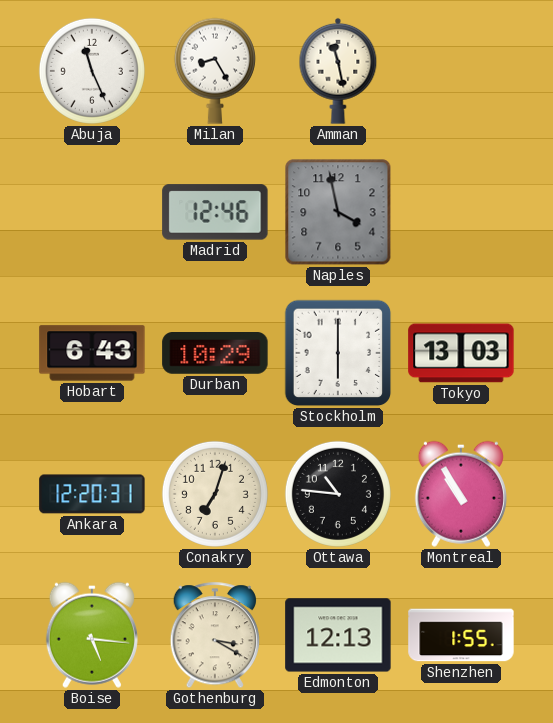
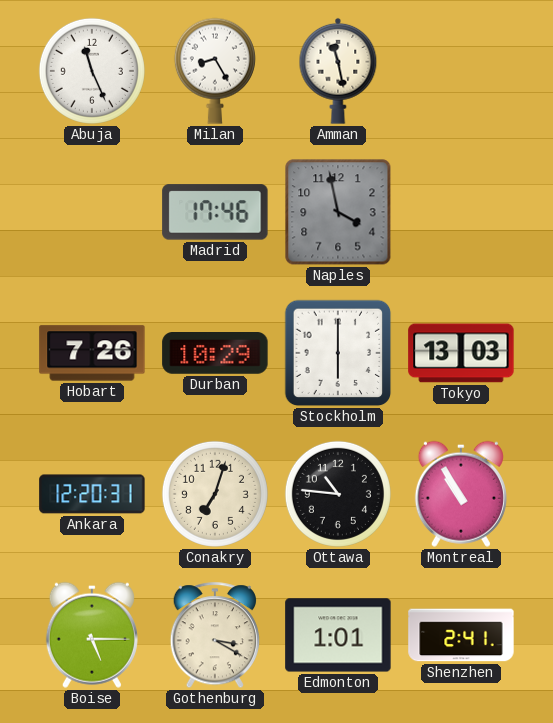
Madrid: 12:46 -> 17:46 (215, 212)
Hobart: 6:43 -> 7:26 (92, 353)
Boise: 5:16 -> 5:15 (92, 635)
Edmonton: 12:13 -> 1:01 (338, 635)
Shenzhen: 1:55 -> 2:41 (461, 635)
